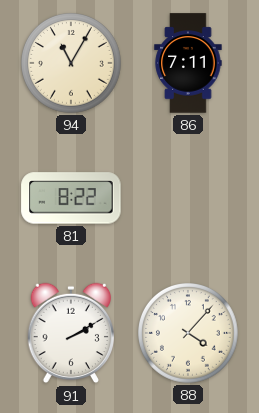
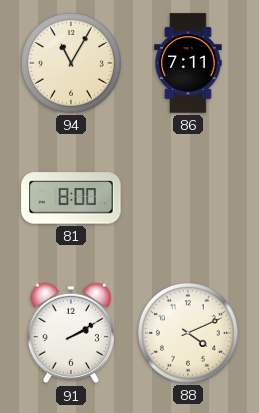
81: 8:22 -> 8:00 (71, 198)
88: 4:07 -> 4:11 (189, 334)
